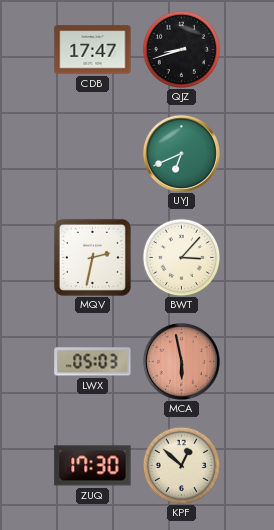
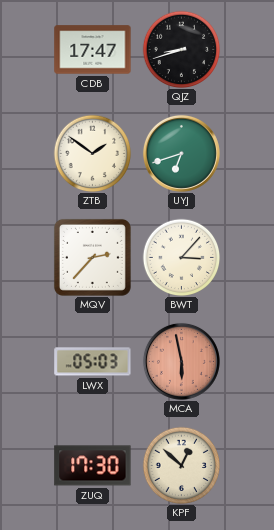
ZTB: none -> 1:51 (92, 153)
UYJ: 6:41 -> 6:42 (181, 153)
MQV: 2:32 -> 2:37 (92, 257)
